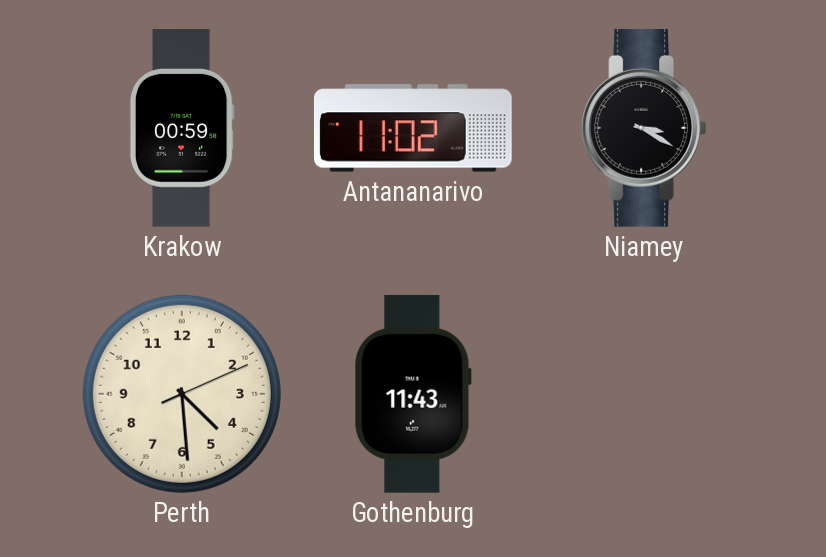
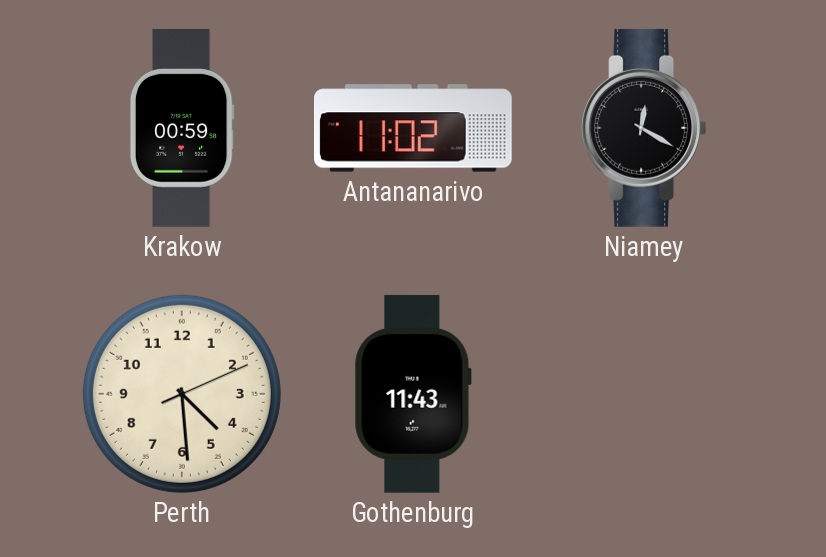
Niamey: 3:20 -> 12:20 (643, 128)
